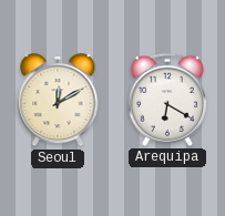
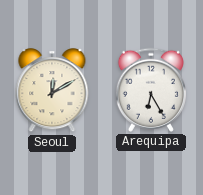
Arequipa: 6:20 -> 6:25 (151, 90)
